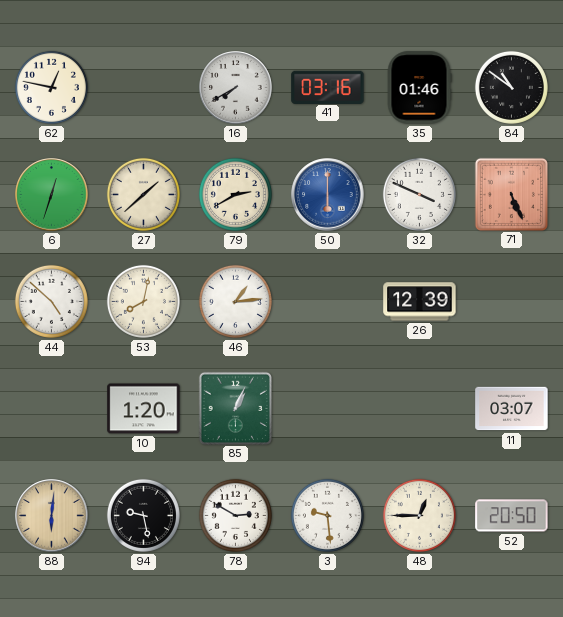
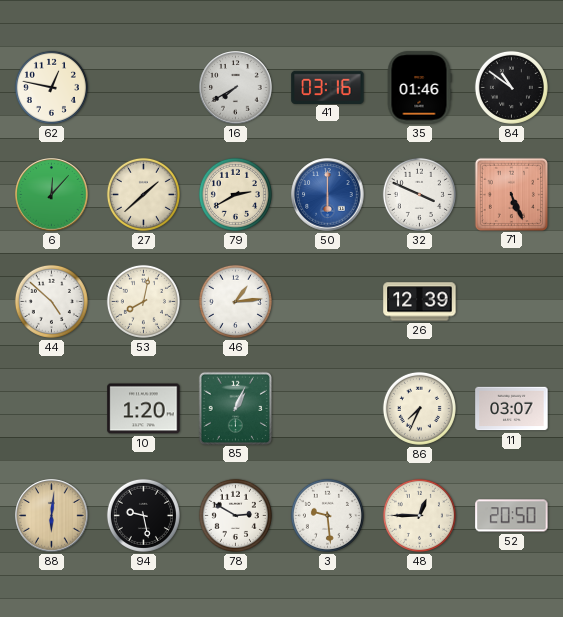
6: 12:33 -> 12:07 (52, 195)
86: none -> 7:34 (419, 408)
